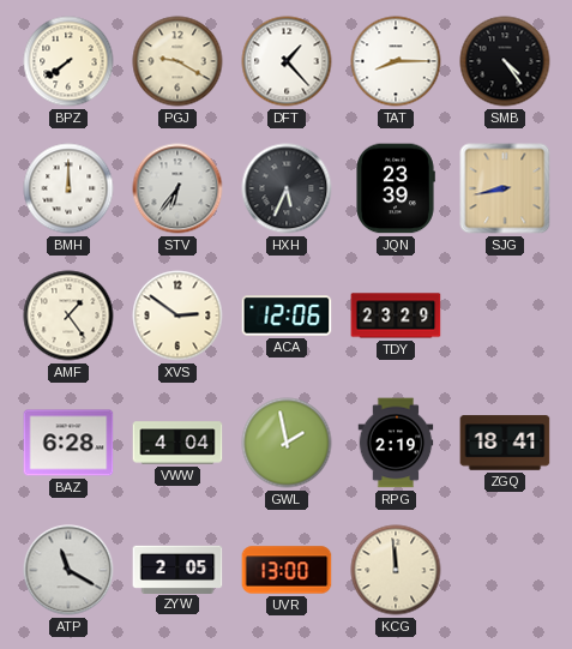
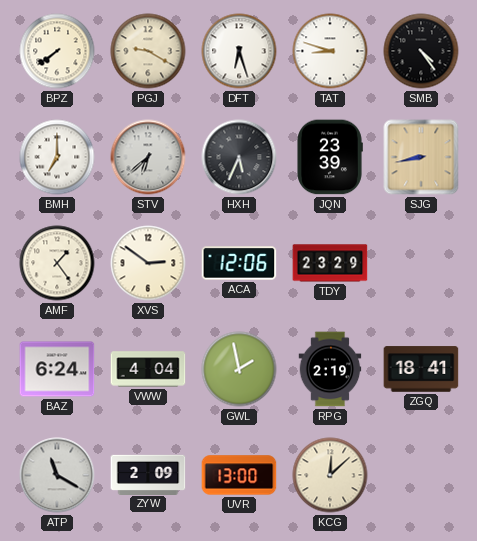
DFT: 1:23 -> 6:27 (239, 51)
TAT: 8:15 -> 8:48 (330, 51)
BMH: 12:00 -> 7:00 (57, 157)
STV: 6:36 -> 6:38 (148, 157)
BAZ: 6:28 -> 6:24 (57, 369)
ZYW: 2:05 -> 2:09 (148, 474)
KCG: 11:59 -> 12:08 (330, 475)
